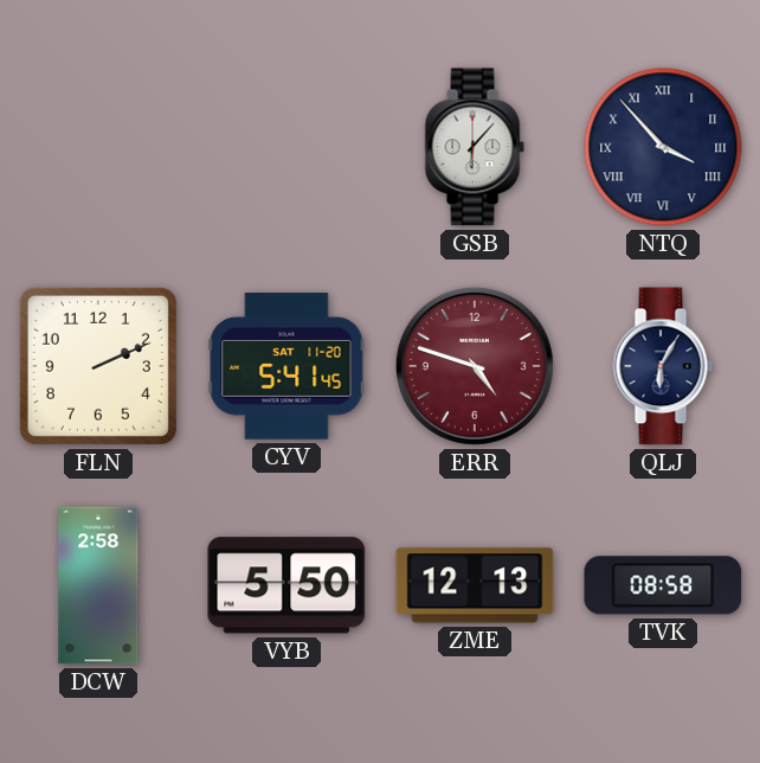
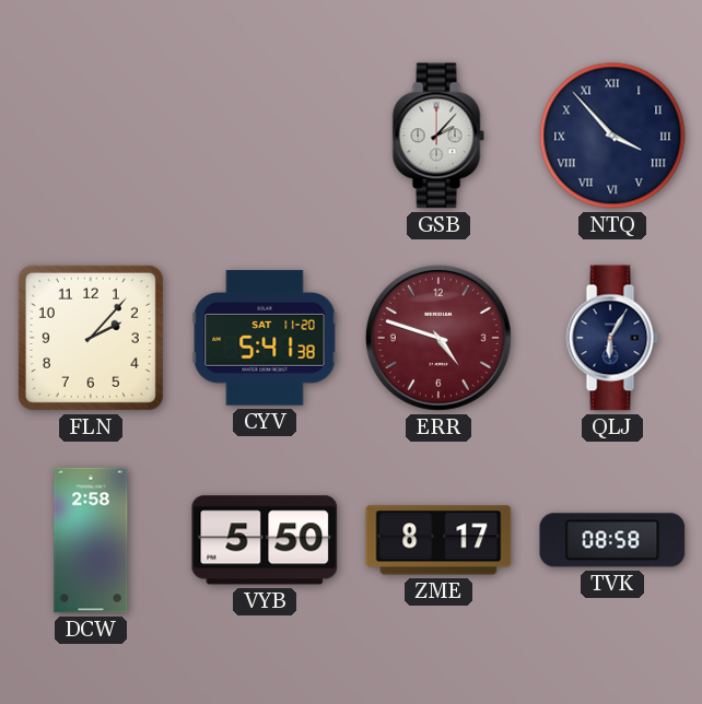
GSB: 6:07 -> 2:07 (438, 136)
FLN: 2:11 -> 2:07 (91, 338)
CYV: 5:41:45 -> 5:41:38 (265, 338)
ZME: 12:13 -> 8:17 (438, 540)
